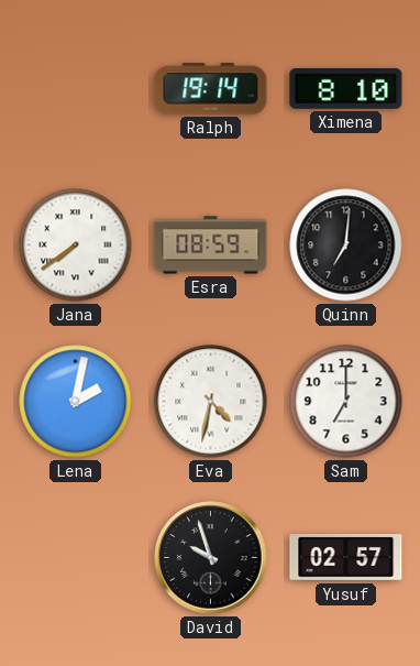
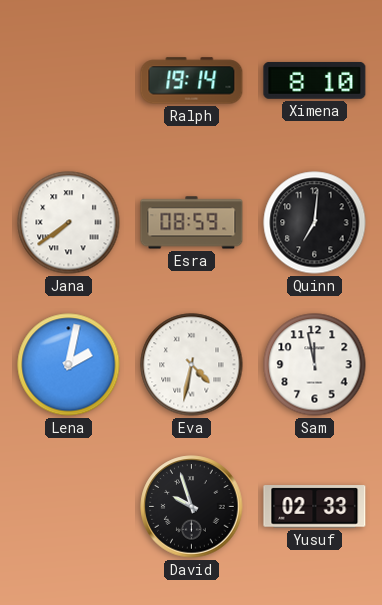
Sam: 7:00 -> 11:58 (315, 365)
Yusuf: 02:57 -> 02:33 (315, 507)
